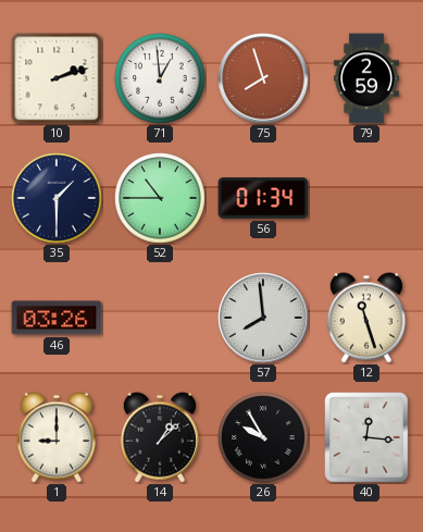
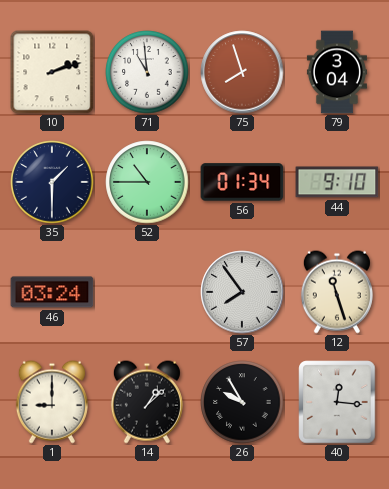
71: 12:59 -> 10:59 (147, 72)
79: 2:59 -> 3:04 (337, 72)
44: none -> 9:10 (337, 182)
46: 03:26 -> 03:24 (52, 292)
57: 7:59 -> 7:54 (242, 292)
